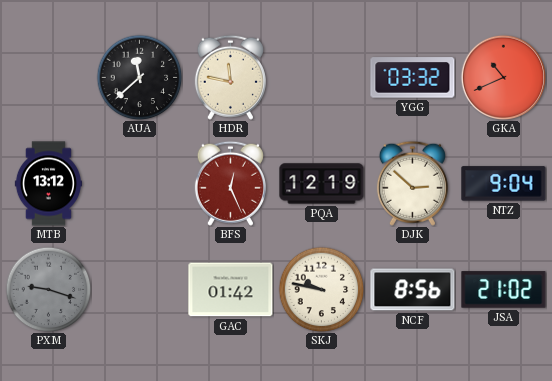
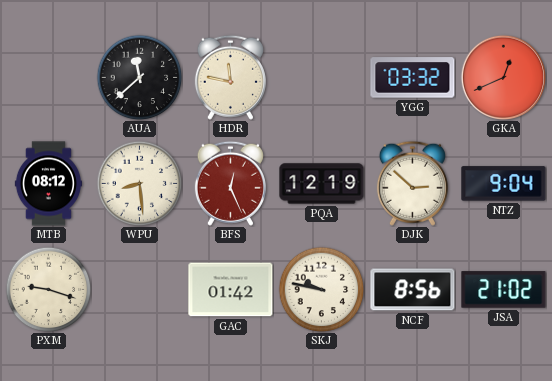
GKA: 10:41 -> 12:41 (503, 77)
MTB: 13:12 -> 08:12 (48, 184)
WPU: none -> 8:29 (139, 183)
PXM dial: grey -> cream (48, 289)
